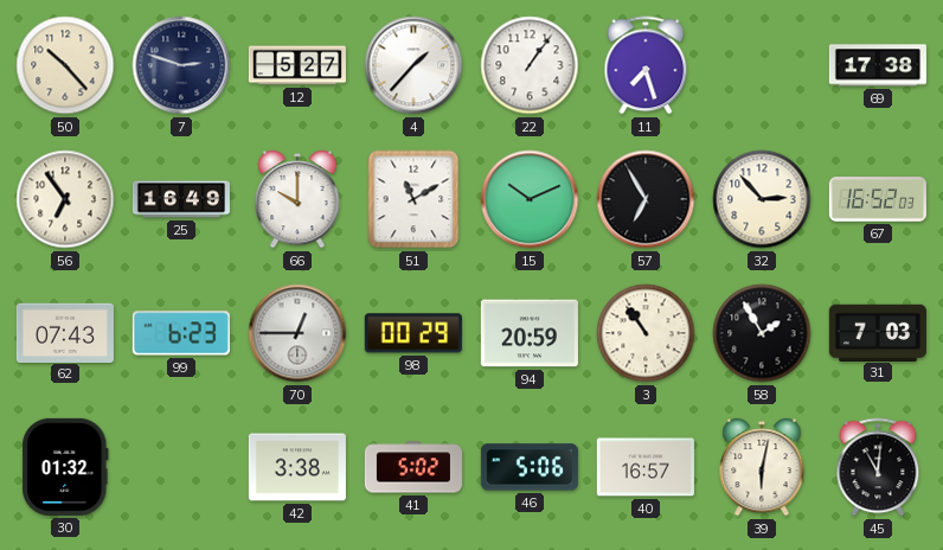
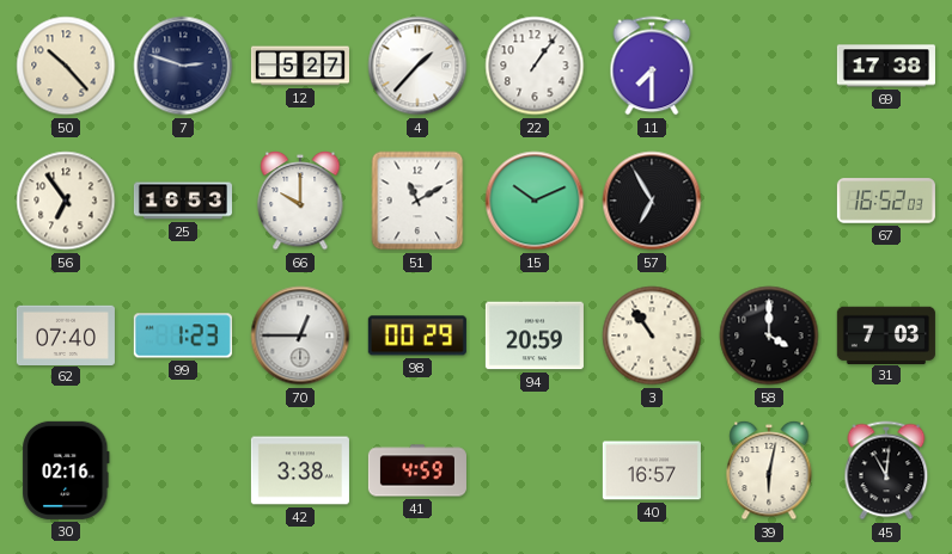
11: 7:27 -> 7:30 (652, 66)
25: 16:49 -> 16:53 (183, 201)
32: 2:53 -> none (762, 199)
62: 07:43 -> 07:40 (66, 334)
99: 6:23 -> 1:23 (183, 336)
58: 1:55 -> 4:00 (769, 336)
30: 01:32 -> 02:16 (66, 470)
41: 5:02 -> 4:59 (417, 470)
46: 5:06 -> none (530, 467)
